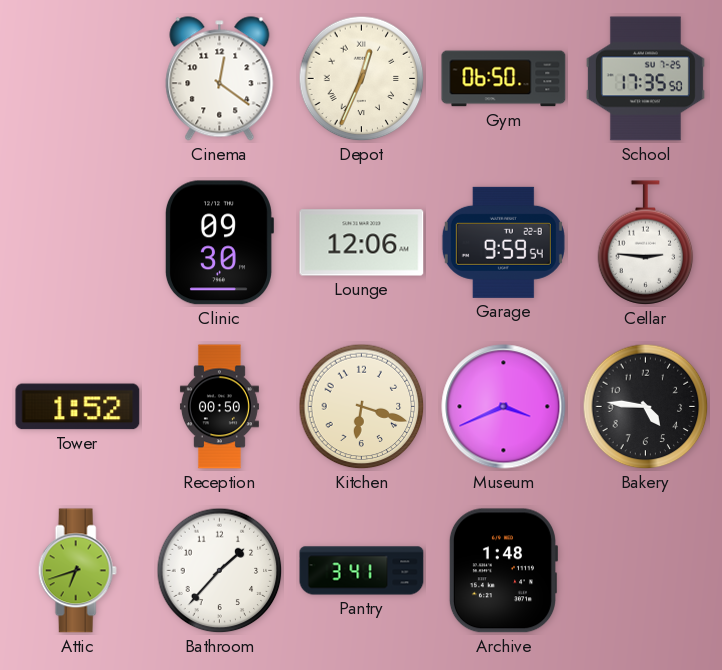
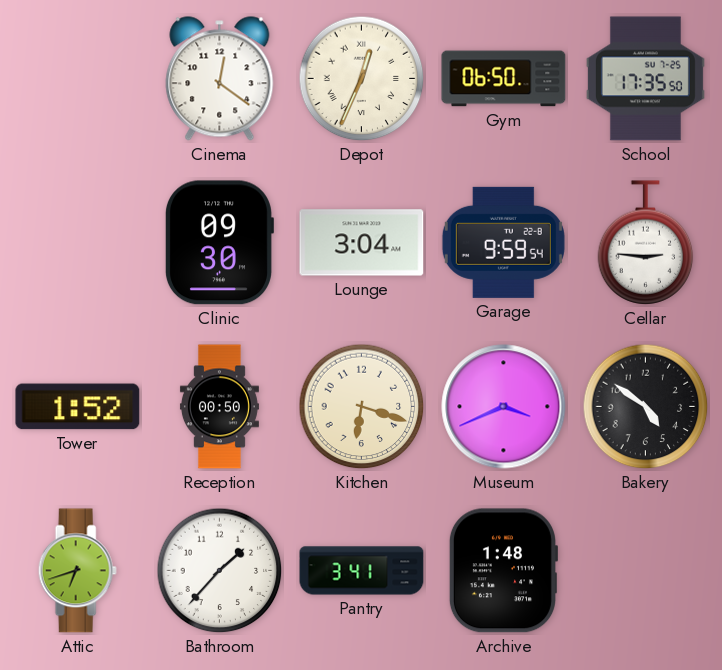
Lounge: 12:06 -> 3:04 (362, 243)
Bakery: 4:46 -> 4:51 (646, 407)
